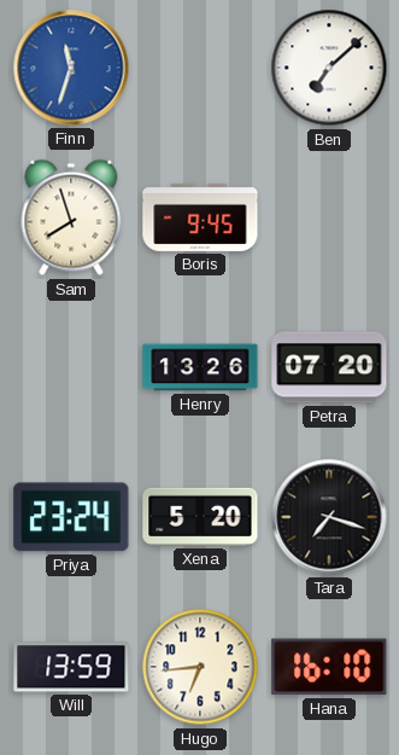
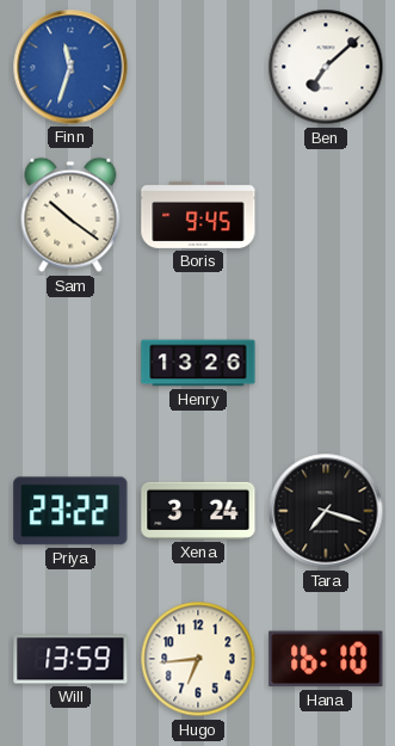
Sam: 7:57 -> 10:21 (70, 215)
Petra: 07:20 -> none (329, 367)
Priya: 23:24 -> 23:22 (70, 511)
Xena: 5:20 -> 3:24 (198, 511)
